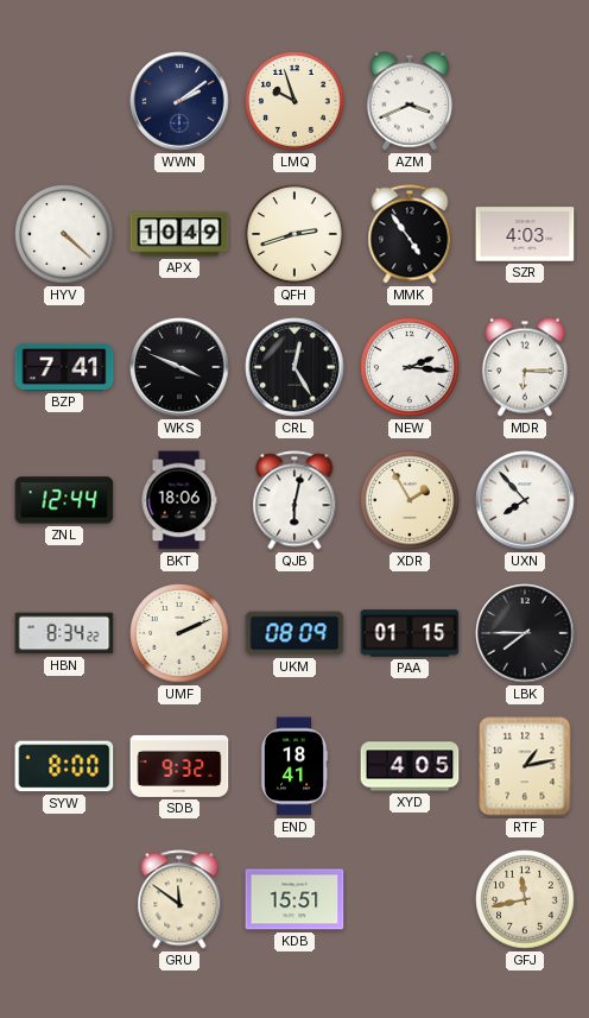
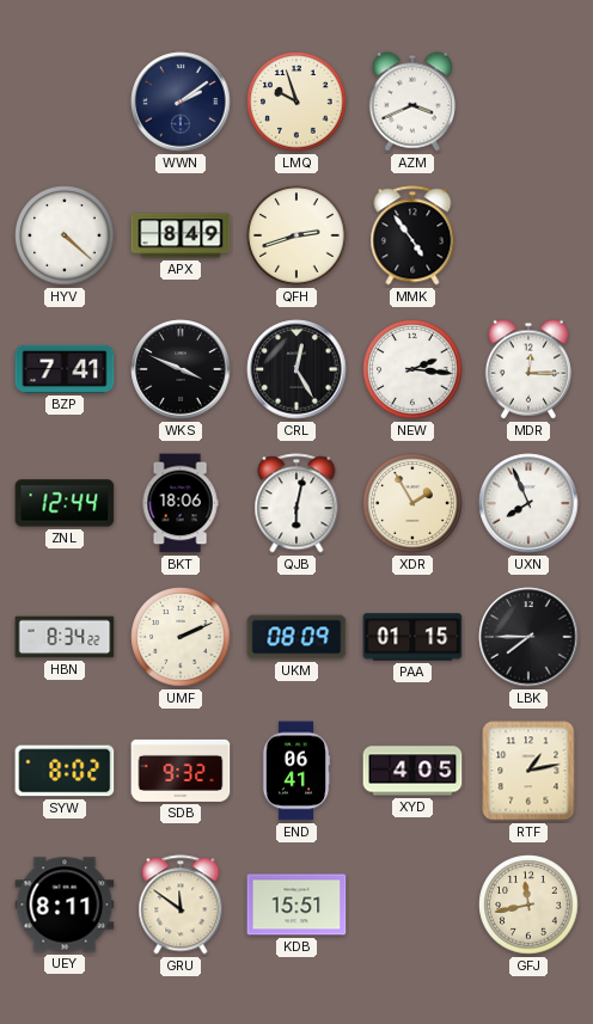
APX: 10:49 -> 8:49 (181, 235)
SZR: 4:03 -> none (525, 234)
MDR: 6:15 -> 12:15 (528, 369)
UXN: 7:53 -> 7:56 (528, 503)
SYW: 8:00 -> 8:02 (65, 771)
END: 18:41 -> 06:41 (296, 771)
UEY: none -> 8:11 (65, 905)
